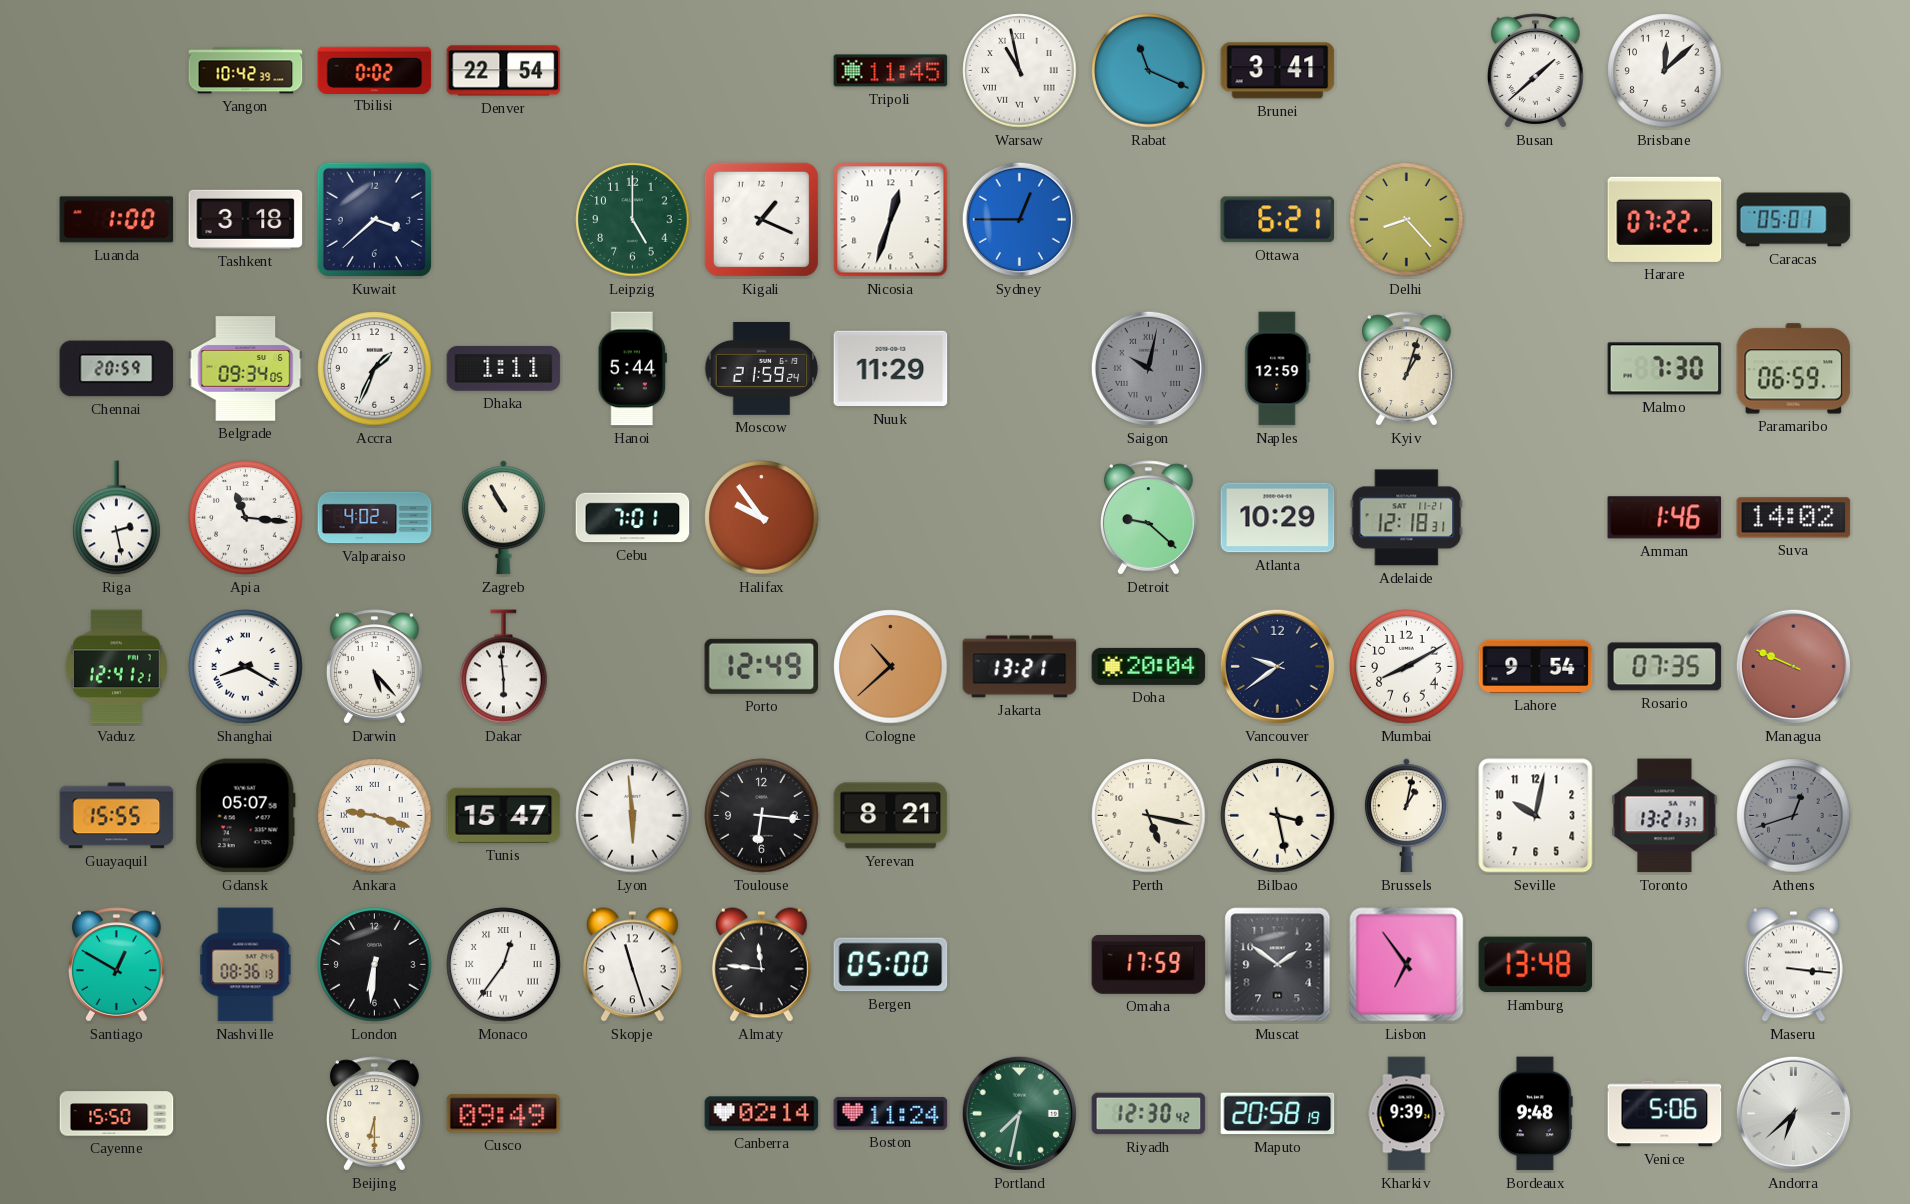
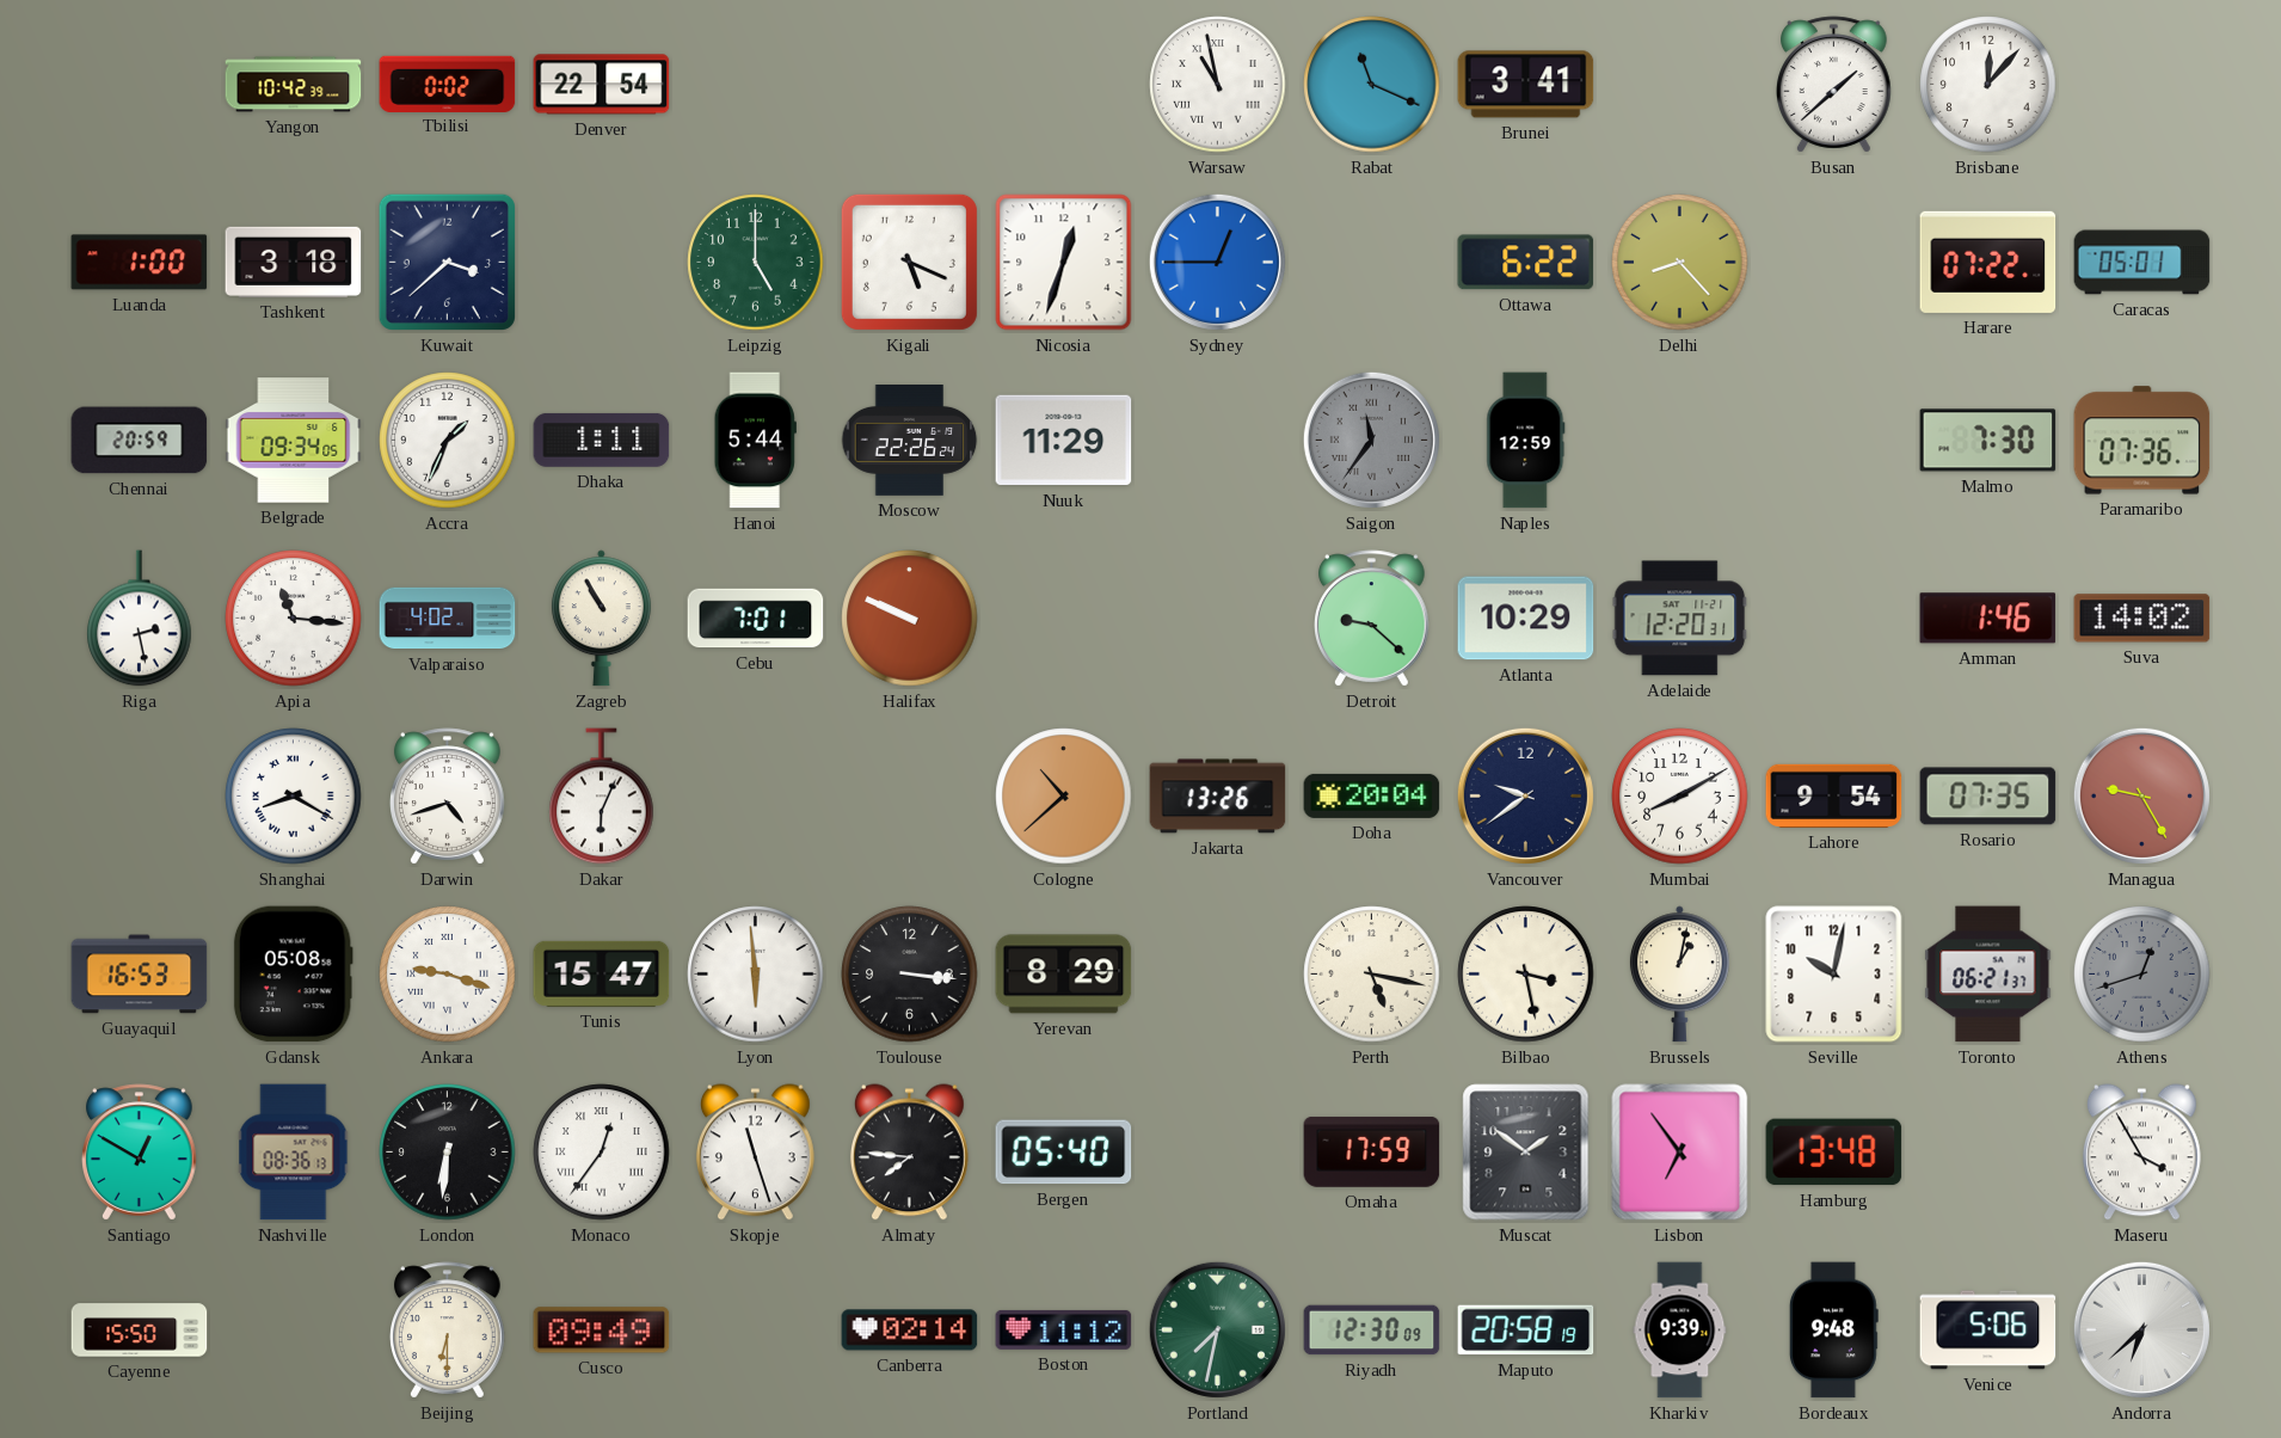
Tripoli: 11:45 -> none (891, 71)
Brisbane: 12:08 -> 12:07 (1988, 85)
Kigali: 1:19 -> 5:19 (909, 262)
Ottawa: 6:21 -> 6:22 (1526, 263)
Moscow: 21:59 -> 22:26 (910, 441)
Saigon: 10:02 -> 11:36 (1371, 440)
Kyiv: 1:03 -> none (1407, 369)
Paramaribo: 06:59 -> 07:36 (2142, 441)
Halifax: 9:54 -> 9:49 (910, 619)
Adelaide: 12:18 -> 12:20 (1680, 619)
Vaduz: 12:41 -> none (116, 667)
Darwin: 5:23 -> 4:42 (448, 797)
Dakar: 5:59 -> 6:04 (602, 797)
Porto: 12:49 -> none (762, 666)
Jakarta: 13:21 -> 13:26 (1218, 797)
Managua: 9:49 -> 9:25 (2141, 795)
Guayaquil: 15:55 -> 16:53 (140, 975)
Gdansk: 05:07 -> 05:08 (293, 975)
Toulouse: 6:16 -> 3:16 (910, 975)
Yerevan: 8:21 -> 8:29 (1064, 975)
Toronto: 13:21 -> 06:21 (1988, 975)
Almaty: 11:46 -> 7:46 (909, 1153)
Bergen: 05:00 -> 05:40 (1064, 1153)
Maseru: 3:16 -> 3:55 (2141, 1153)
Boston: 11:24 -> 11:12 (1064, 1329)
Riyadh: 12:30:42 -> 12:30:09 (1372, 1331)
